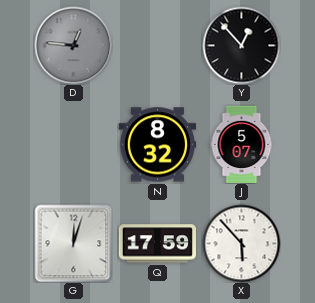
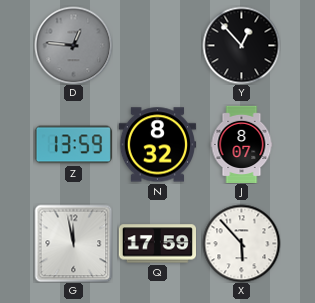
Z: none -> 13:59 (73, 145)
J: 5:07 -> 8:07 (242, 144)
G: 12:03 -> 11:58 (73, 243)
